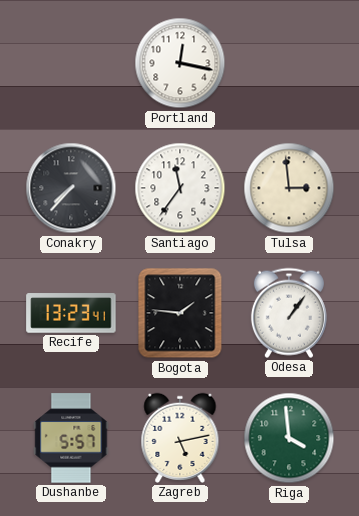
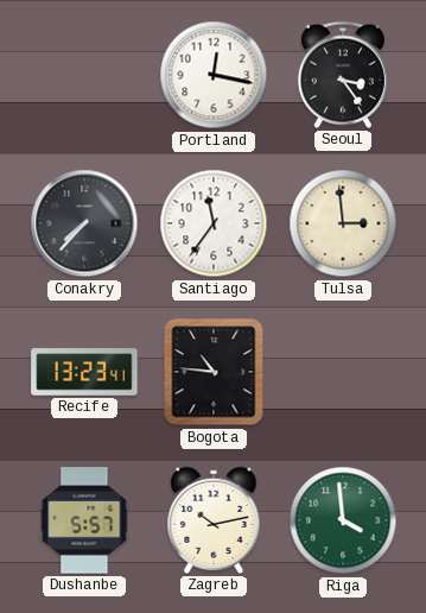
Seoul: none -> 3:24 (343, 75)
Bogota: 1:46 -> 10:46 (214, 372)
Odesa: 1:06 -> none (289, 313)
Zagreb: 5:13 -> 10:13 (214, 520)
